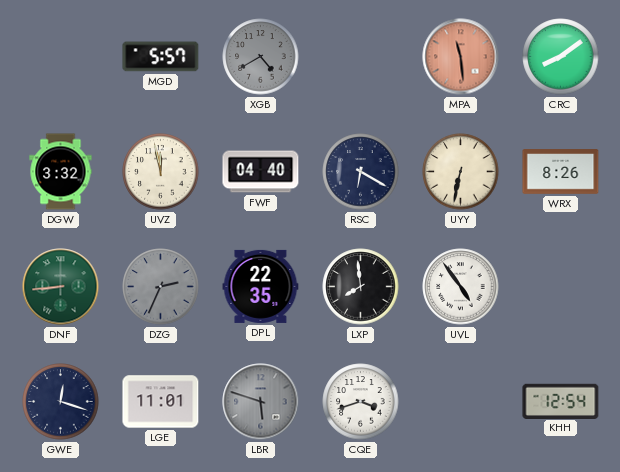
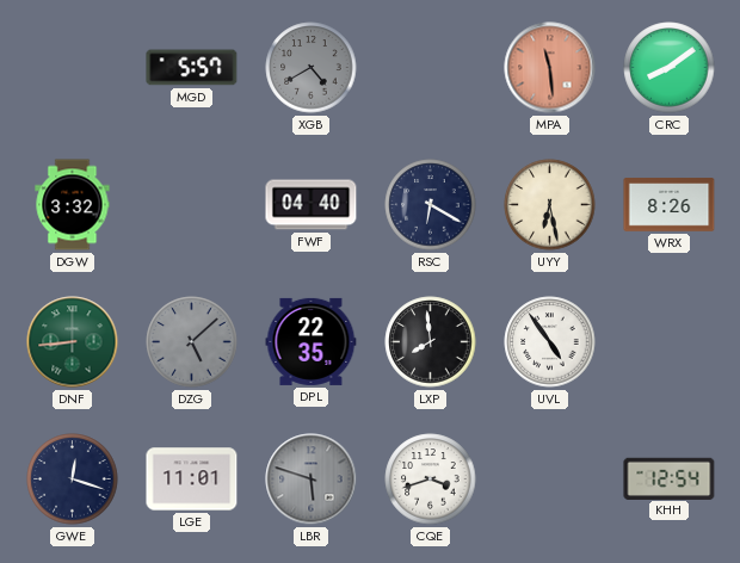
UVZ: 11:58 -> none (161, 172)
UYY: 6:32 -> 6:28 (550, 205)
DZG: 2:34 -> 5:08 (192, 342)
